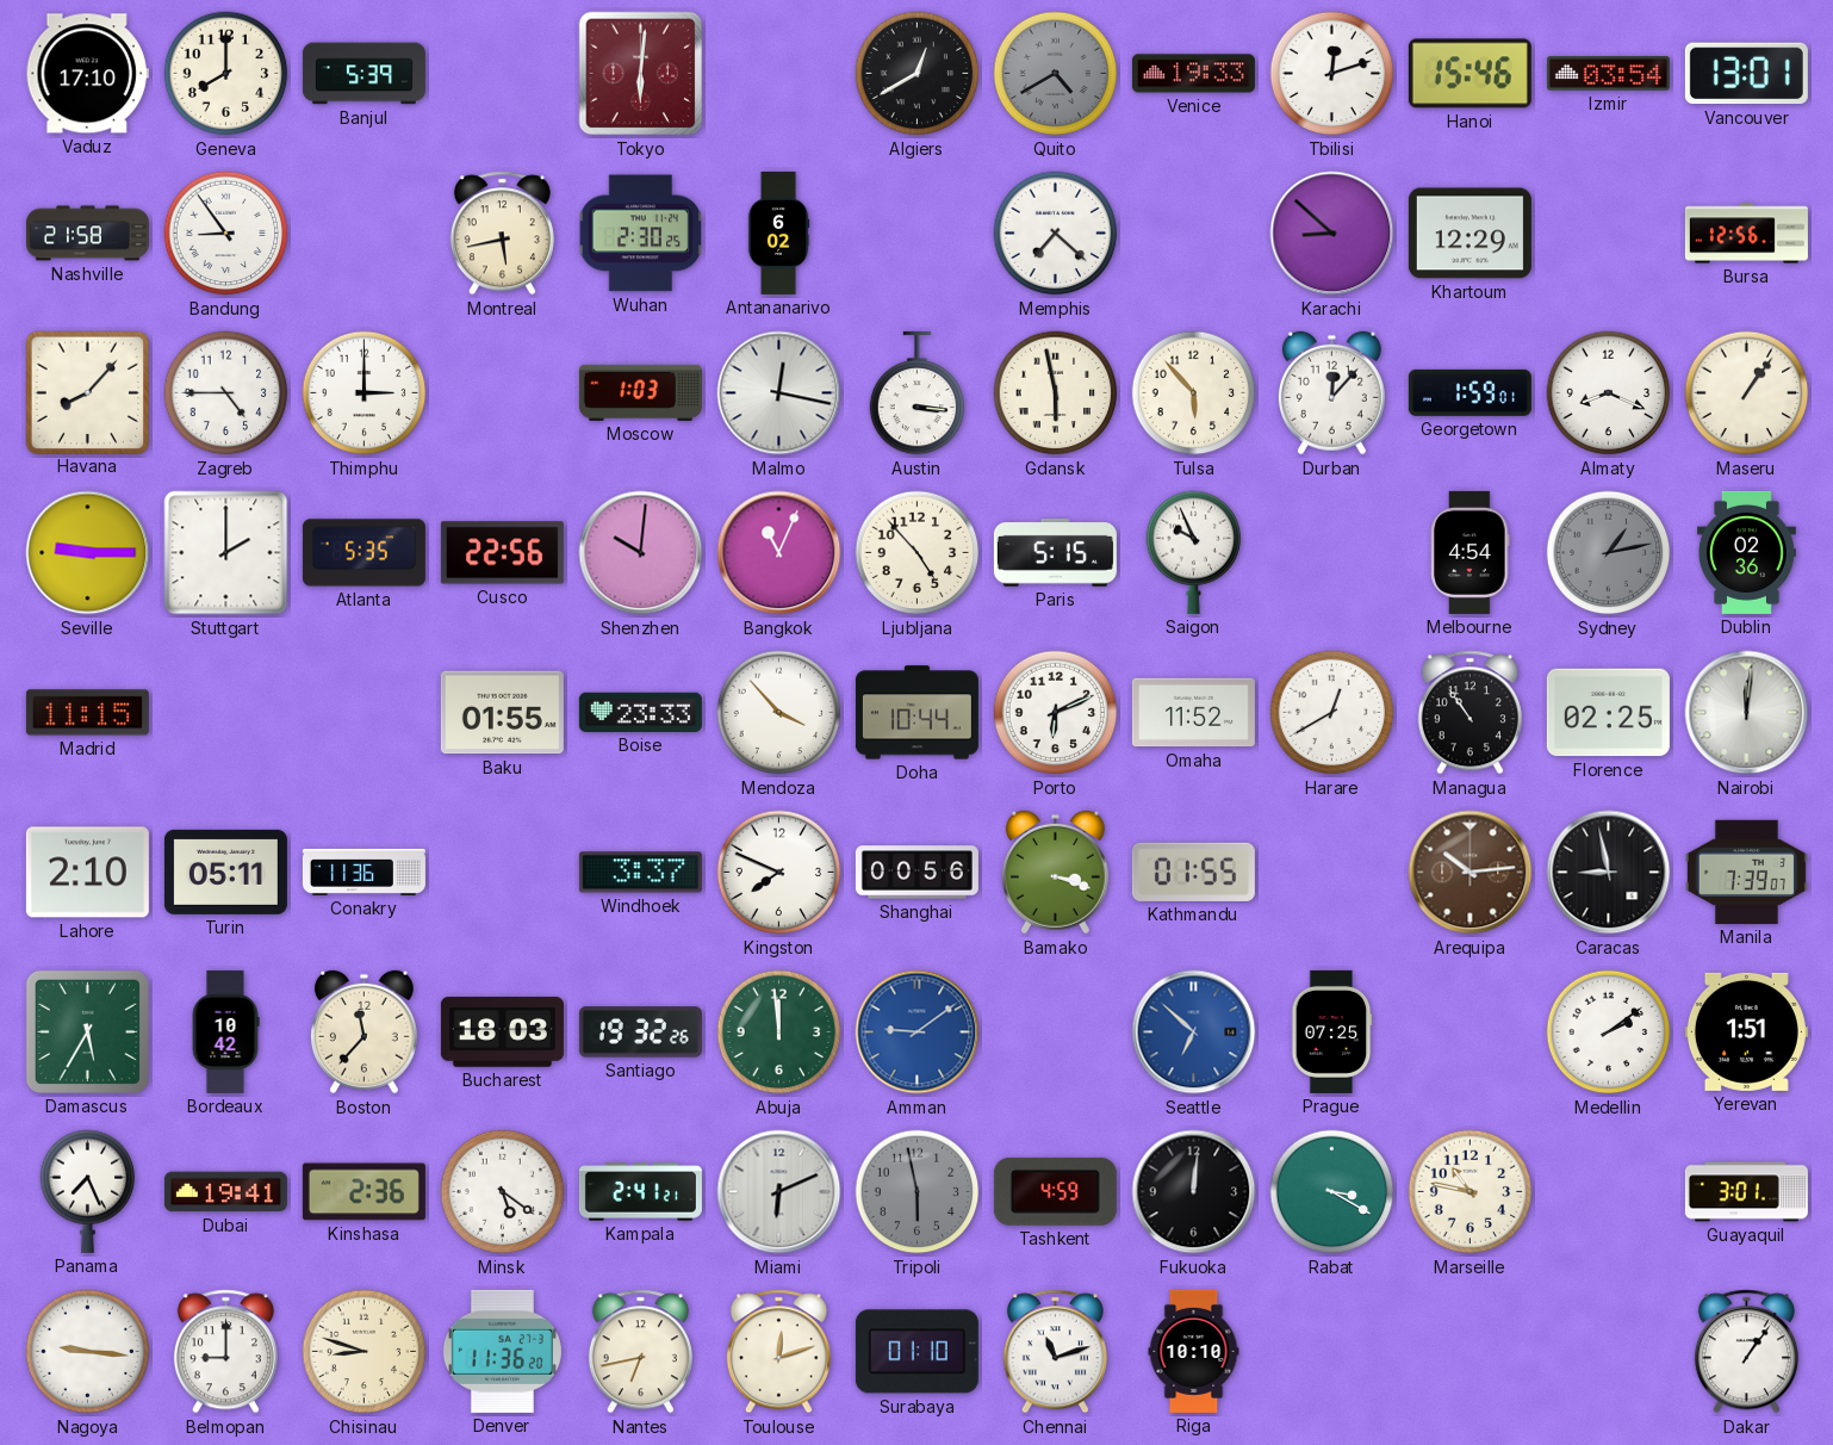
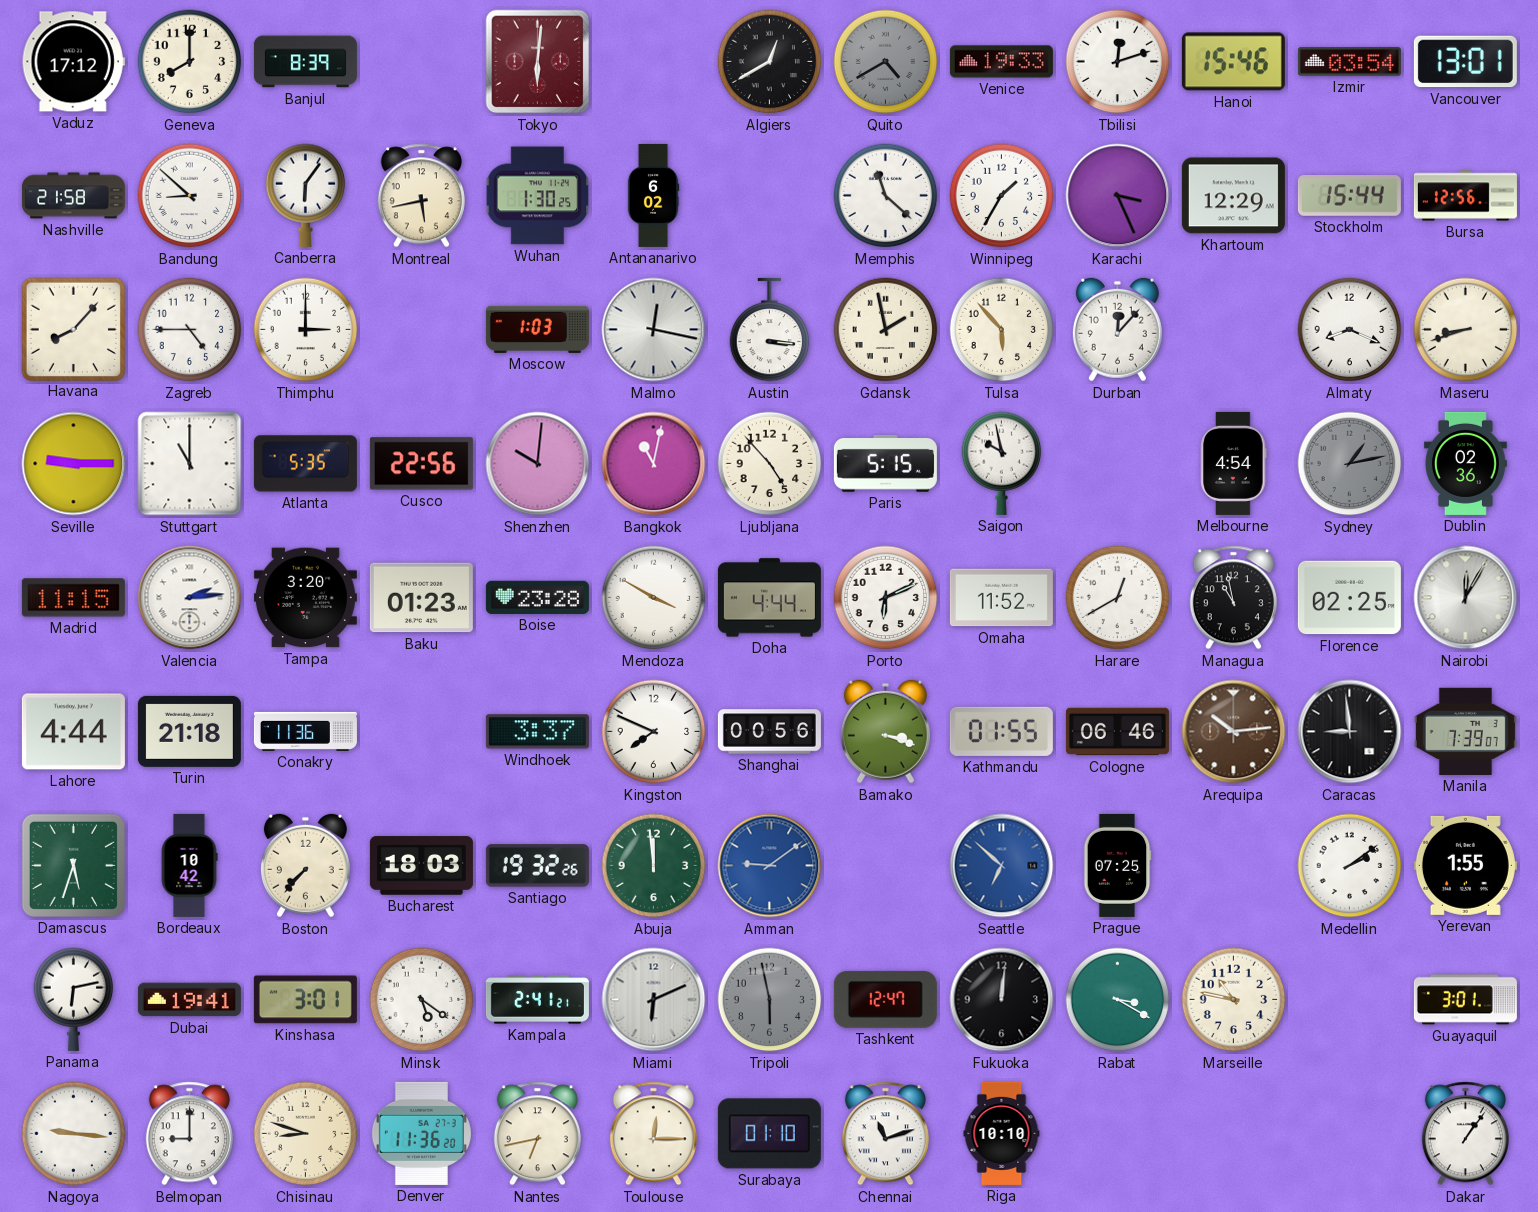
Vaduz: 17:10 -> 17:12 (73, 62)
Banjul: 5:39 -> 8:39 (305, 62)
Bandung: 8:54 -> 8:52 (190, 196)
Canberra: none -> 6:06 (306, 195)
Wuhan: 2:30 -> 1:30 (538, 196)
Memphis: 7:22 -> 11:22 (886, 196)
Winnipeg: none -> 1:35 (1002, 196)
Karachi: 8:52 -> 3:26 (1118, 196)
Stockholm: none -> 15:44 (1349, 196)
Gdansk: 5:58 -> 1:58 (886, 330)
Georgetown: 1:59 -> none (1469, 392)
Maseru: 1:06 -> 8:42 (1466, 330)
Stuttgart: 2:00 -> 11:00 (190, 464)
Bangkok: 11:04 -> 11:02 (654, 464)
Saigon: 9:56 -> 9:58 (1002, 463)
Valencia: none -> 2:14 (190, 598)
Tampa: none -> 3:20 (305, 598)
Baku: 01:55 -> 01:23 (421, 598)
Boise: 23:33 -> 23:28 (537, 597)
Mendoza: 3:53 -> 3:50 (654, 598)
Doha: 10:44 -> 4:44 (769, 598)
Managua: 10:54 -> 10:58 (1233, 598)
Nairobi: 12:01 -> 12:05 (1466, 598)
Lahore: 2:10 -> 4:44 (73, 732)
Turin: 05:11 -> 21:18 (189, 731)
Cologne: none -> 06:46 (1117, 732)
Caracas: 8:58 -> 8:59 (1350, 732)
Damascus: 5:35 -> 5:33 (73, 865)
Boston: 11:37 -> 7:37 (305, 866)
Yerevan: 1:51 -> 1:55 (1465, 865)
Panama: 7:26 -> 6:13 (74, 999)
Kinshasa: 2:36 -> 3:01 (305, 1000)
Tashkent: 4:59 -> 12:47 (885, 999)
Toulouse: 12:12 -> 12:15 (653, 1134)
